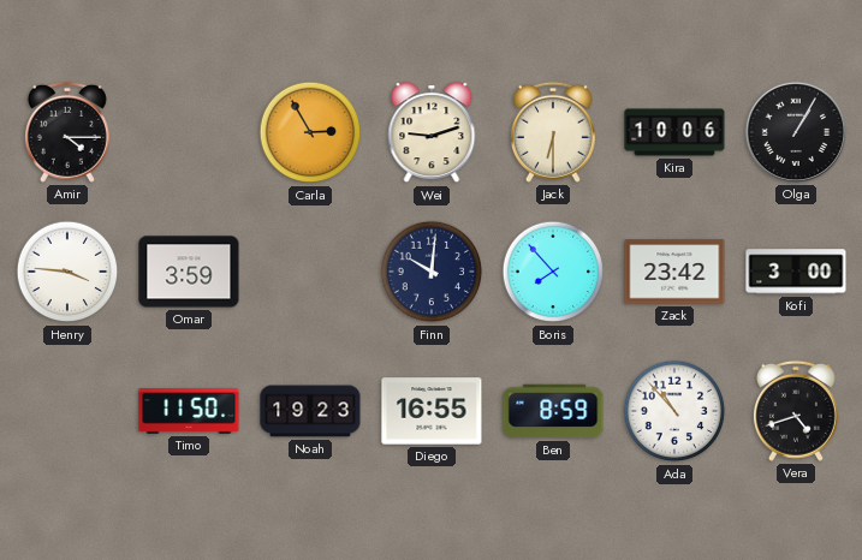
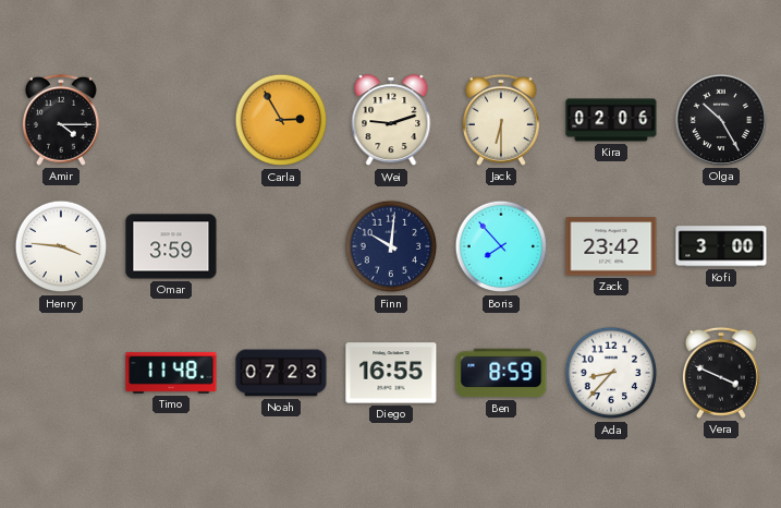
Kira: 10:06 -> 02:06 (611, 120)
Olga: 1:05 -> 10:25 (721, 120)
Timo: 11:50 -> 11:48 (171, 373)
Noah: 19:23 -> 07:23 (281, 373)
Ada: 10:53 -> 8:37 (611, 373)
Vera: 4:42 -> 3:49 (721, 373)
